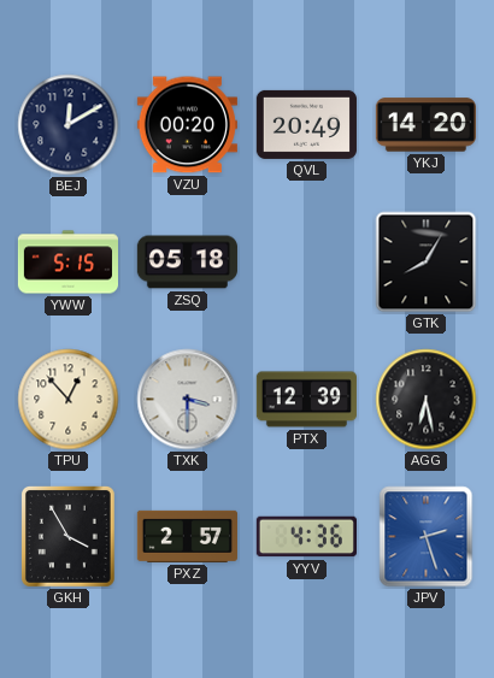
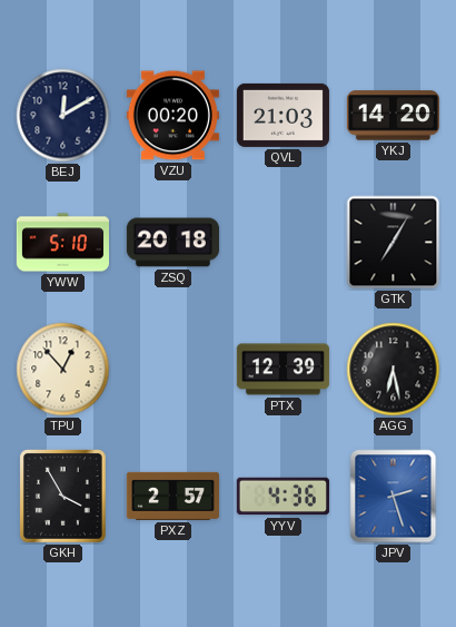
QVL: 20:49 -> 21:03 (282, 115)
YWW: 5:15 -> 5:10 (62, 243)
ZSQ: 05:18 -> 20:18 (172, 243)
GTK: 8:05 -> 7:05 (394, 243)
TXK: 3:30 -> none (188, 400)
